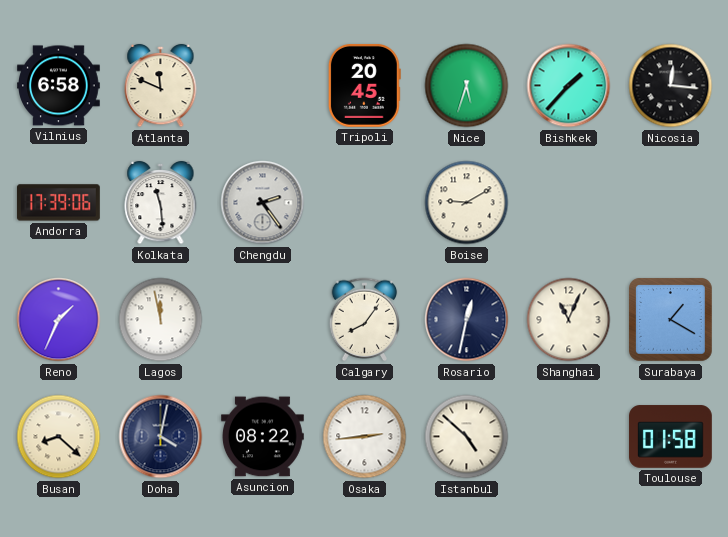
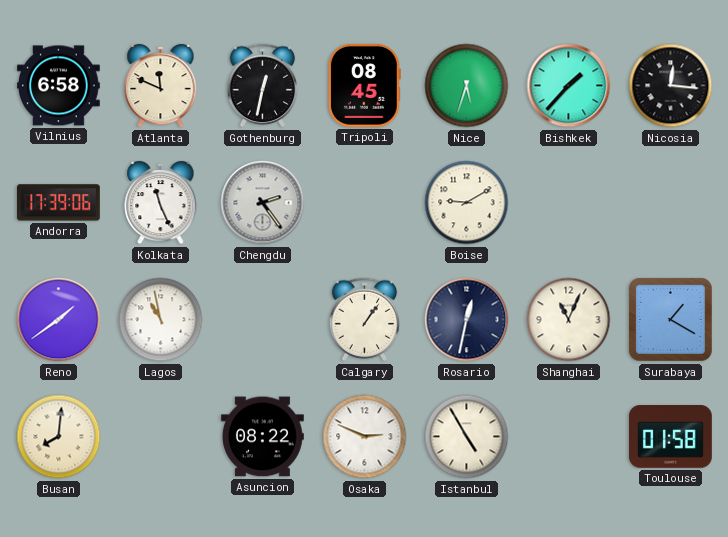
Gothenburg: none -> 12:32 (263, 86)
Tripoli: 20:45 -> 08:45 (364, 86)
Kolkata: 11:29 -> 11:26 (161, 203)
Reno: 1:34 -> 1:39 (59, 320)
Lagos: 11:58 -> 10:58 (161, 320)
Calgary: 8:06 -> 1:06 (365, 320)
Busan: 8:22 -> 8:01 (59, 437)
Doha: 4:02 -> none (161, 437)
Osaka: 2:44 -> 2:49 (365, 437)
Istanbul: 4:52 -> 4:55 (467, 437)
